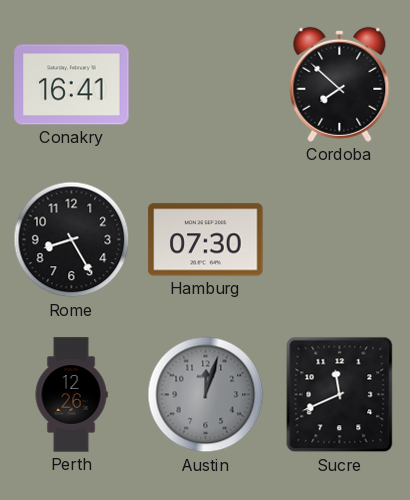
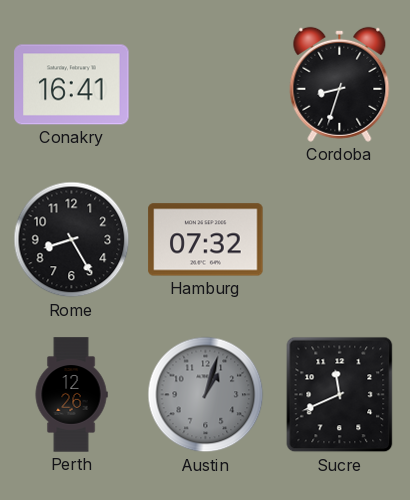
Cordoba: 7:52 -> 8:33 (340, 84)
Hamburg: 07:30 -> 07:32 (206, 240)
Austin: 12:03 -> 1:03 (206, 395)
